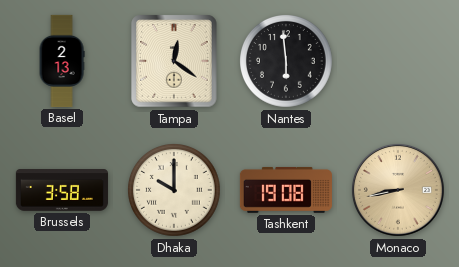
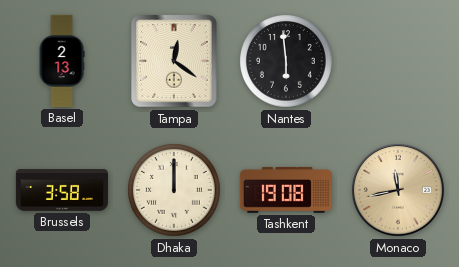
Dhaka: 10:00 -> 12:00 (175, 191)
Monaco: 8:43 -> 11:43 (398, 190)
